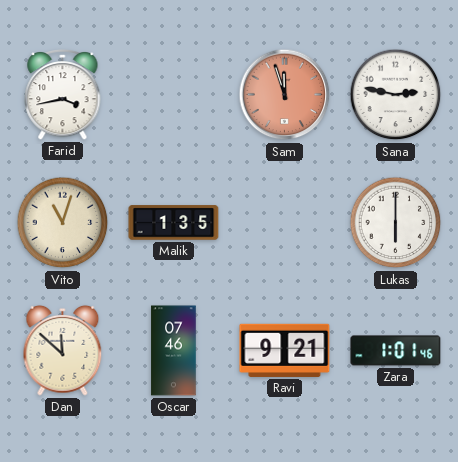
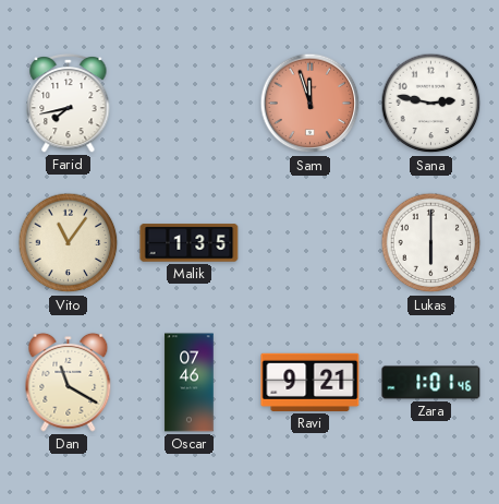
Farid: 3:43 -> 7:43 (69, 104)
Vito: 11:03 -> 11:06 (69, 243)
Dan: 11:52 -> 11:20 (69, 382)
